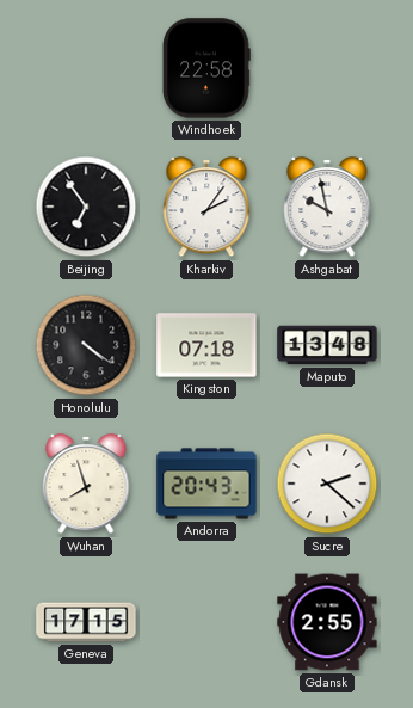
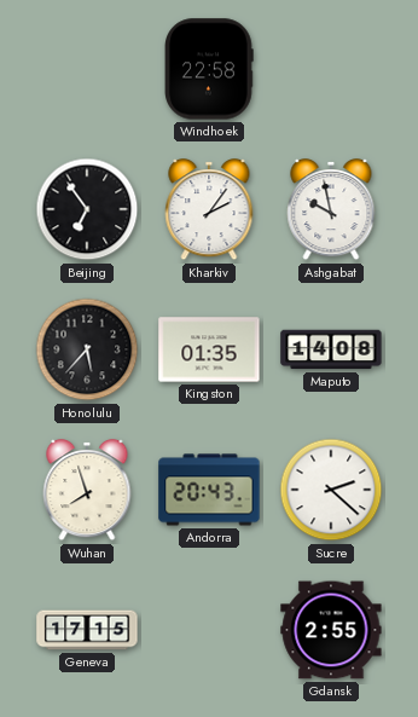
Honolulu: 4:21 -> 5:37 (87, 349)
Kingston: 07:18 -> 01:35 (209, 349)
Maputo: 13:48 -> 14:08 (331, 349)
